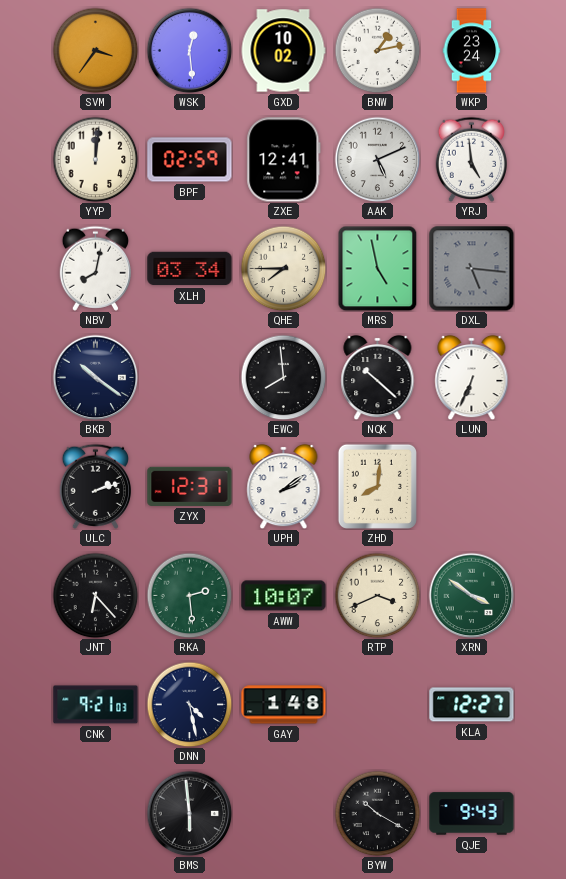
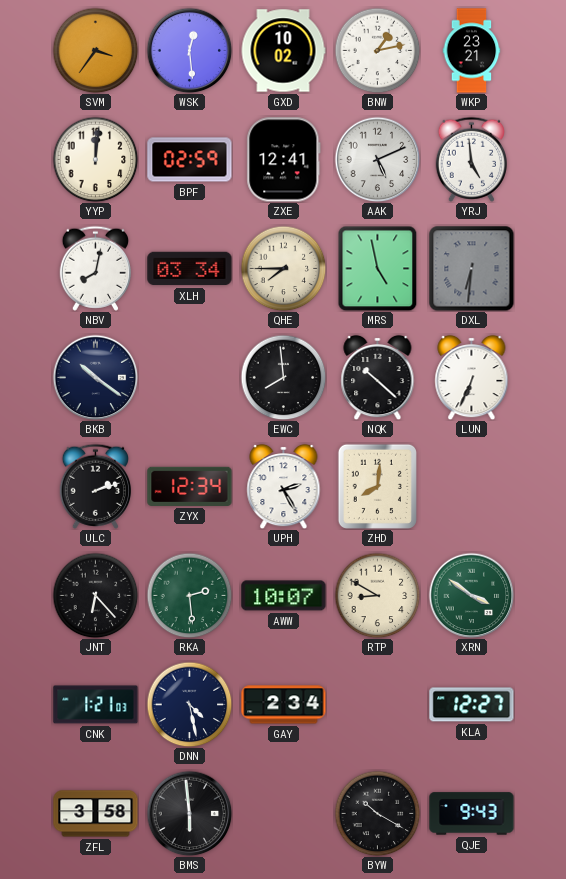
WKP: 23:24 -> 23:21 (472, 51)
DXL: 5:16 -> 6:31 (472, 269)
ZYX: 12:31 -> 12:34 (190, 486)
UPH: 2:09 -> 2:25 (284, 486)
RTP: 3:41 -> 8:50 (377, 595)
CNK: 9:21 -> 1:21 (96, 705)
GAY: 1:48 -> 2:34 (284, 705)
ZFL: none -> 3:58 (96, 814)
